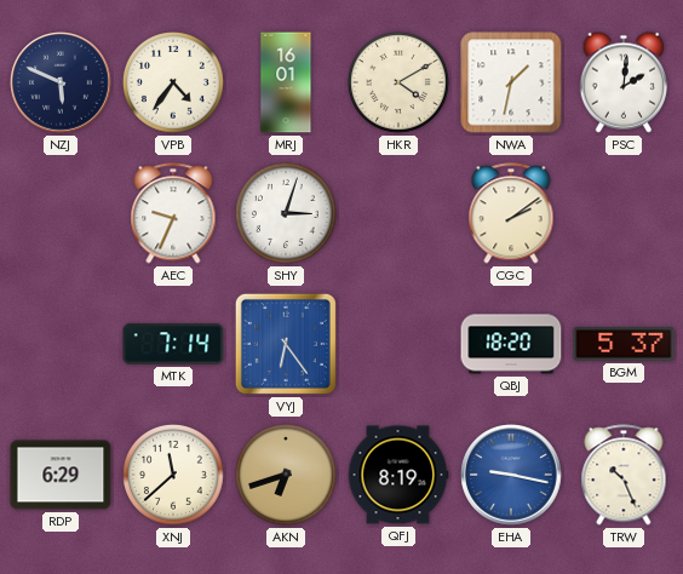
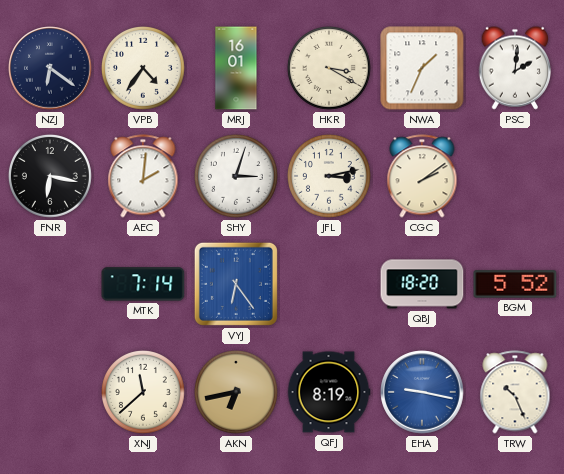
NZJ: 5:49 -> 6:21 (50, 68)
HKR: 4:10 -> 3:20 (329, 68)
NWA: 1:32 -> 1:34 (422, 68)
FNR: none -> 6:17 (50, 176)
AEC: 9:34 -> 2:01 (143, 176)
JFL: none -> 3:13 (329, 176)
BGM: 5:37 -> 5:52 (515, 284)
RDP: 6:29 -> none (61, 475)
AKN: 6:42 -> 6:43 (236, 392)
